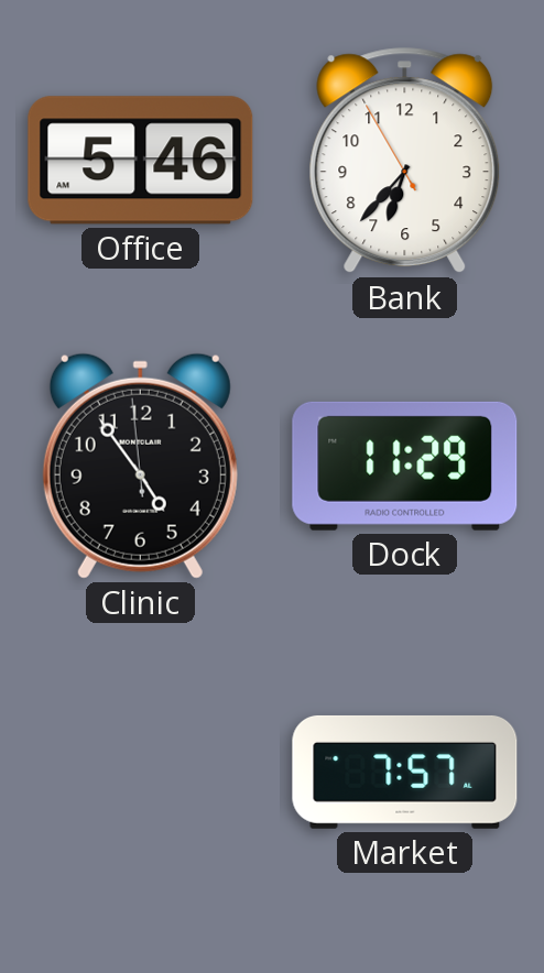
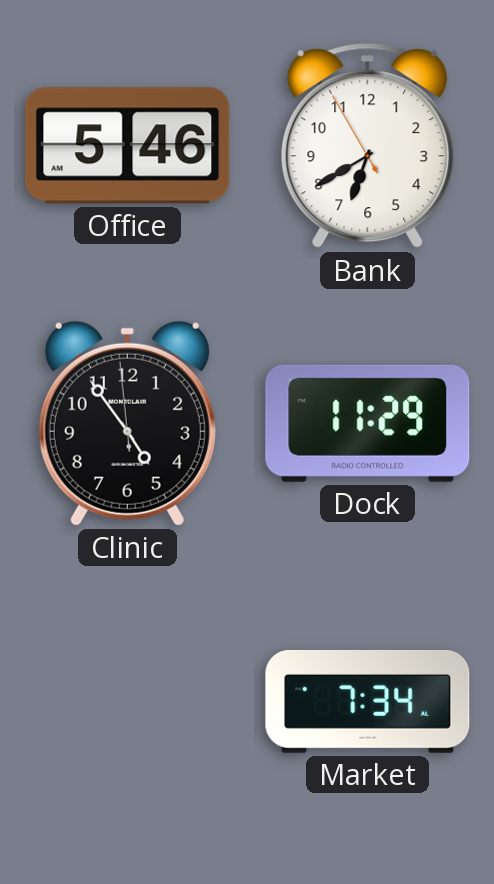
Bank: 6:36 -> 6:39 (368, 146)
Market: 7:57 -> 7:34 (368, 701)
